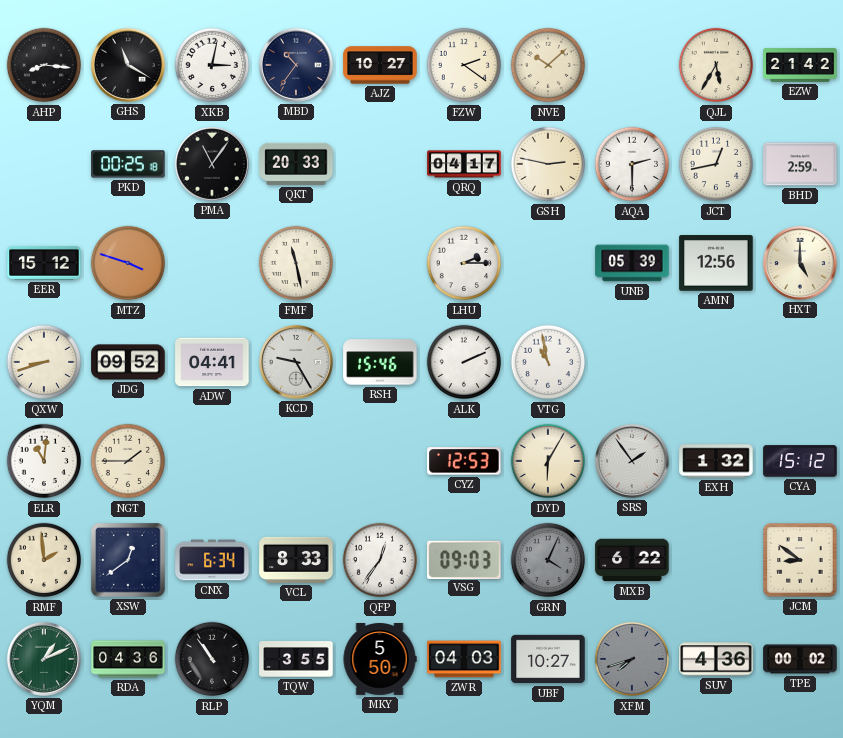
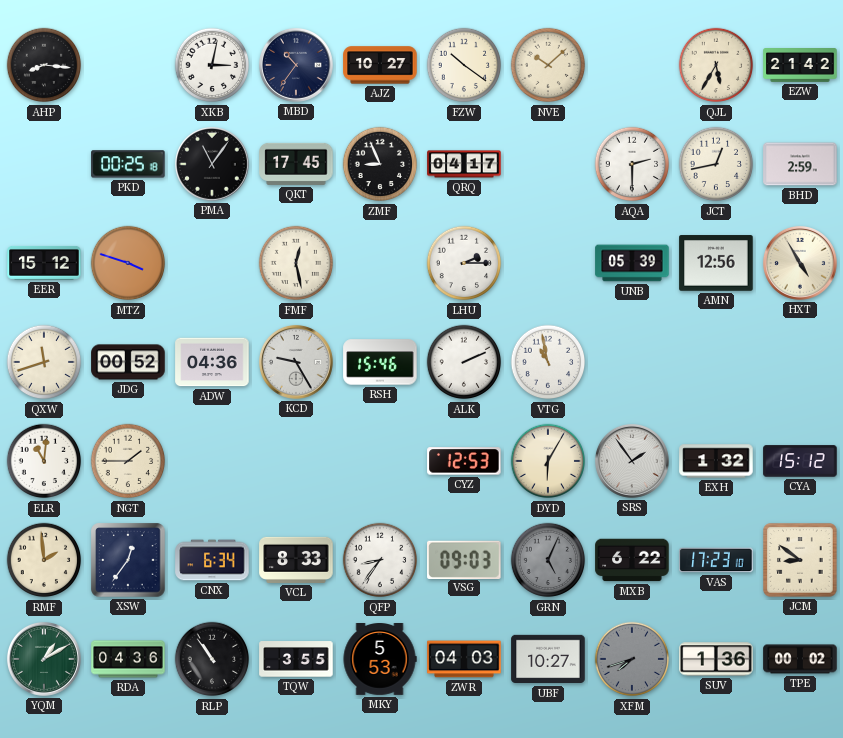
GHS: 11:20 -> none (128, 65)
FZW: 2:21 -> 10:21 (464, 65)
QKT: 20:33 -> 17:45 (296, 164)
ZMF: none -> 8:56 (380, 164)
GSH: 2:47 -> none (548, 164)
FMF: 11:28 -> 12:28 (296, 263)
HXT: 5:00 -> 4:55 (800, 263)
QXW: 8:42 -> 11:42 (44, 362)
JDG: 09:52 -> 00:52 (128, 362)
ADW: 04:41 -> 04:36 (212, 362)
XSW: 12:39 -> 12:36 (128, 560)
QFP: 12:36 -> 8:36 (380, 560)
GRN: 4:04 -> 5:04 (548, 560)
VAS: none -> 17:23 (716, 560)
YQM: 1:11 -> 1:10 (44, 659)
MKY: 5:50 -> 5:53 (380, 660)
SUV: 4:36 -> 1:36 (716, 659)
